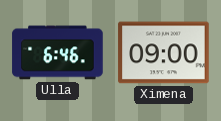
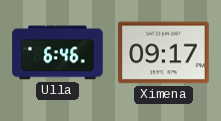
Ximena: 09:00 -> 09:17 (164, 53)
